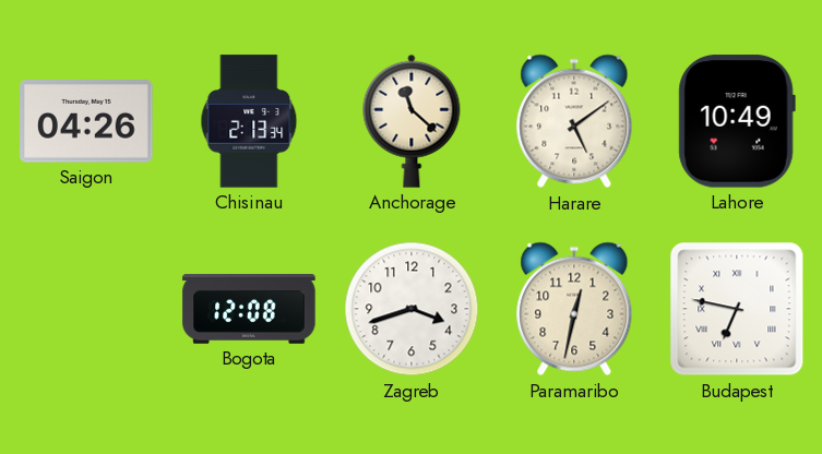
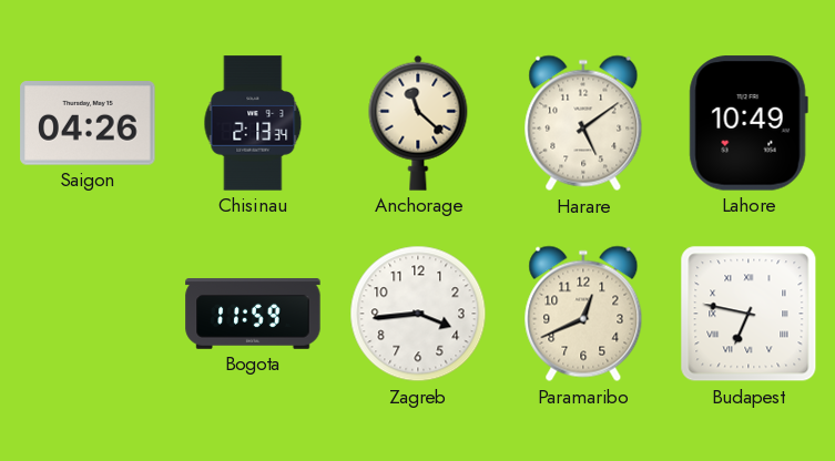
Bogota: 12:08 -> 11:59 (253, 314)
Zagreb: 3:42 -> 3:44 (418, 314)
Paramaribo: 12:32 -> 12:41 (583, 314)
